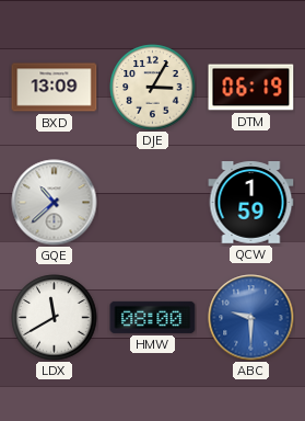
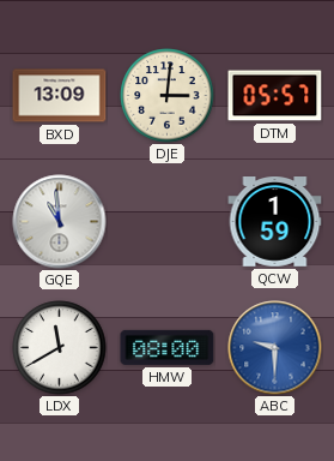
DJE: 3:05 -> 3:01 (168, 96)
DTM: 06:19 -> 05:57 (275, 96)
GQE: 10:38 -> 10:59 (60, 222)
